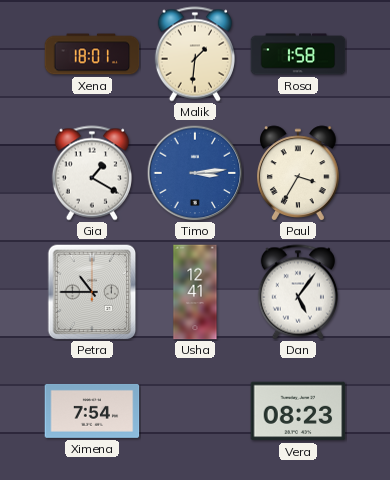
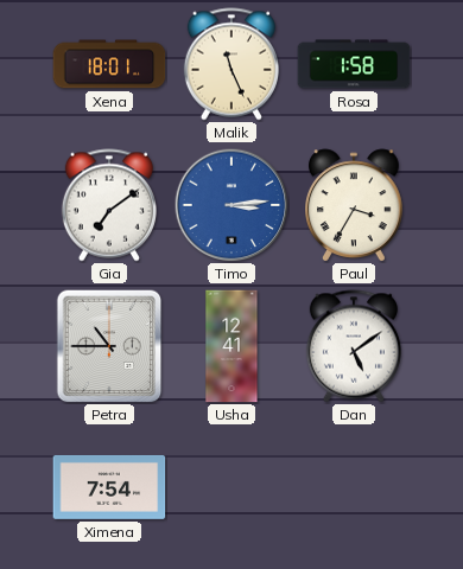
Malik: 1:31 -> 11:26 (231, 64)
Gia: 1:20 -> 7:09 (109, 205)
Dan: 5:06 -> 5:09 (354, 346)
Vera: 08:23 -> none (298, 411)
